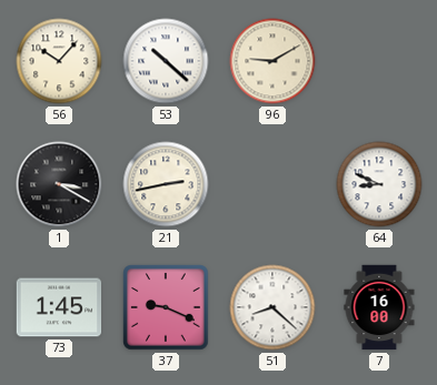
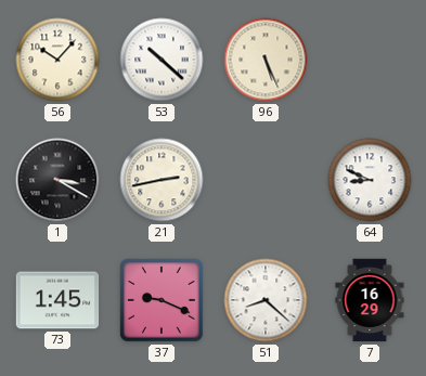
96: 9:10 -> 5:26 (266, 60)
7: 16:00 -> 16:29 (370, 300)
